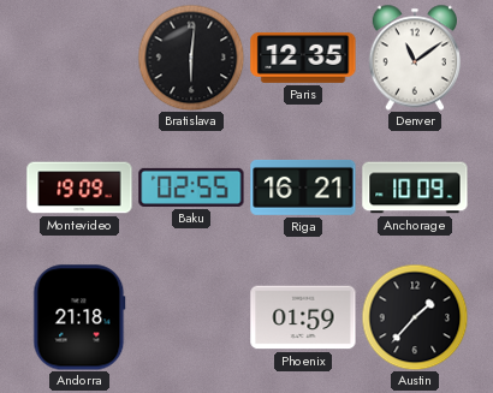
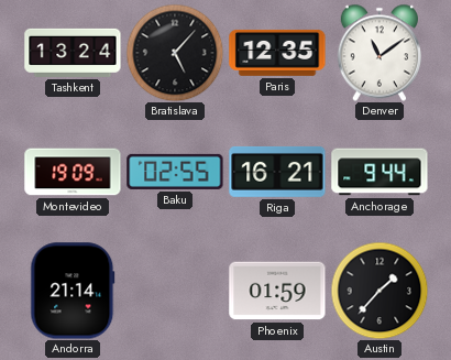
Tashkent: none -> 13:24 (73, 53)
Bratislava: 6:01 -> 5:07 (175, 53)
Anchorage: 10:09 -> 9:44 (380, 172)
Andorra: 21:18 -> 21:14 (73, 291)
